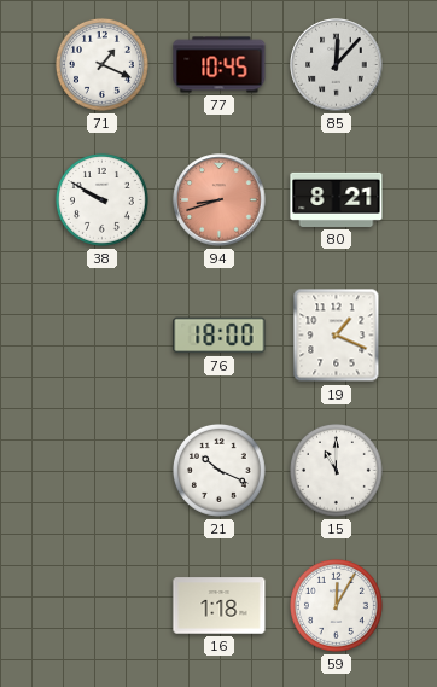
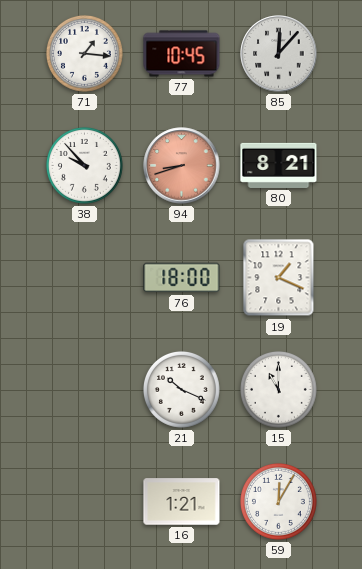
71: 1:19 -> 1:16 (84, 53)
38: 9:50 -> 9:53 (84, 165)
16: 1:18 -> 1:21 (182, 502)
